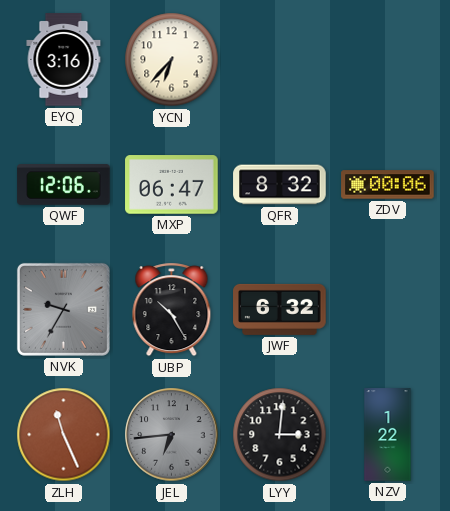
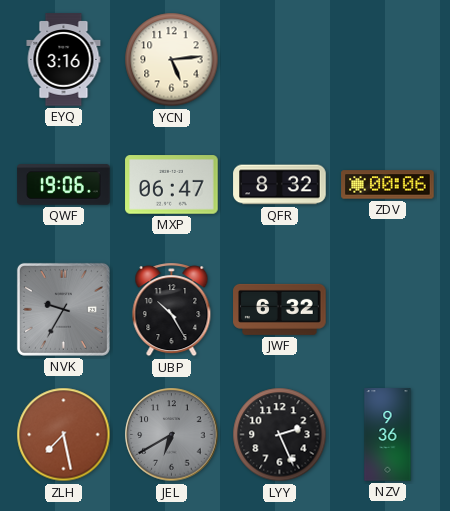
YCN: 6:37 -> 5:14 (172, 60)
QWF: 12:06 -> 19:06 (64, 185)
ZLH: 11:26 -> 7:28 (64, 435)
JEL: 6:44 -> 6:40 (172, 435)
LYY: 3:01 -> 2:26 (280, 435)
NZV: 1:22 -> 9:36 (388, 435)
